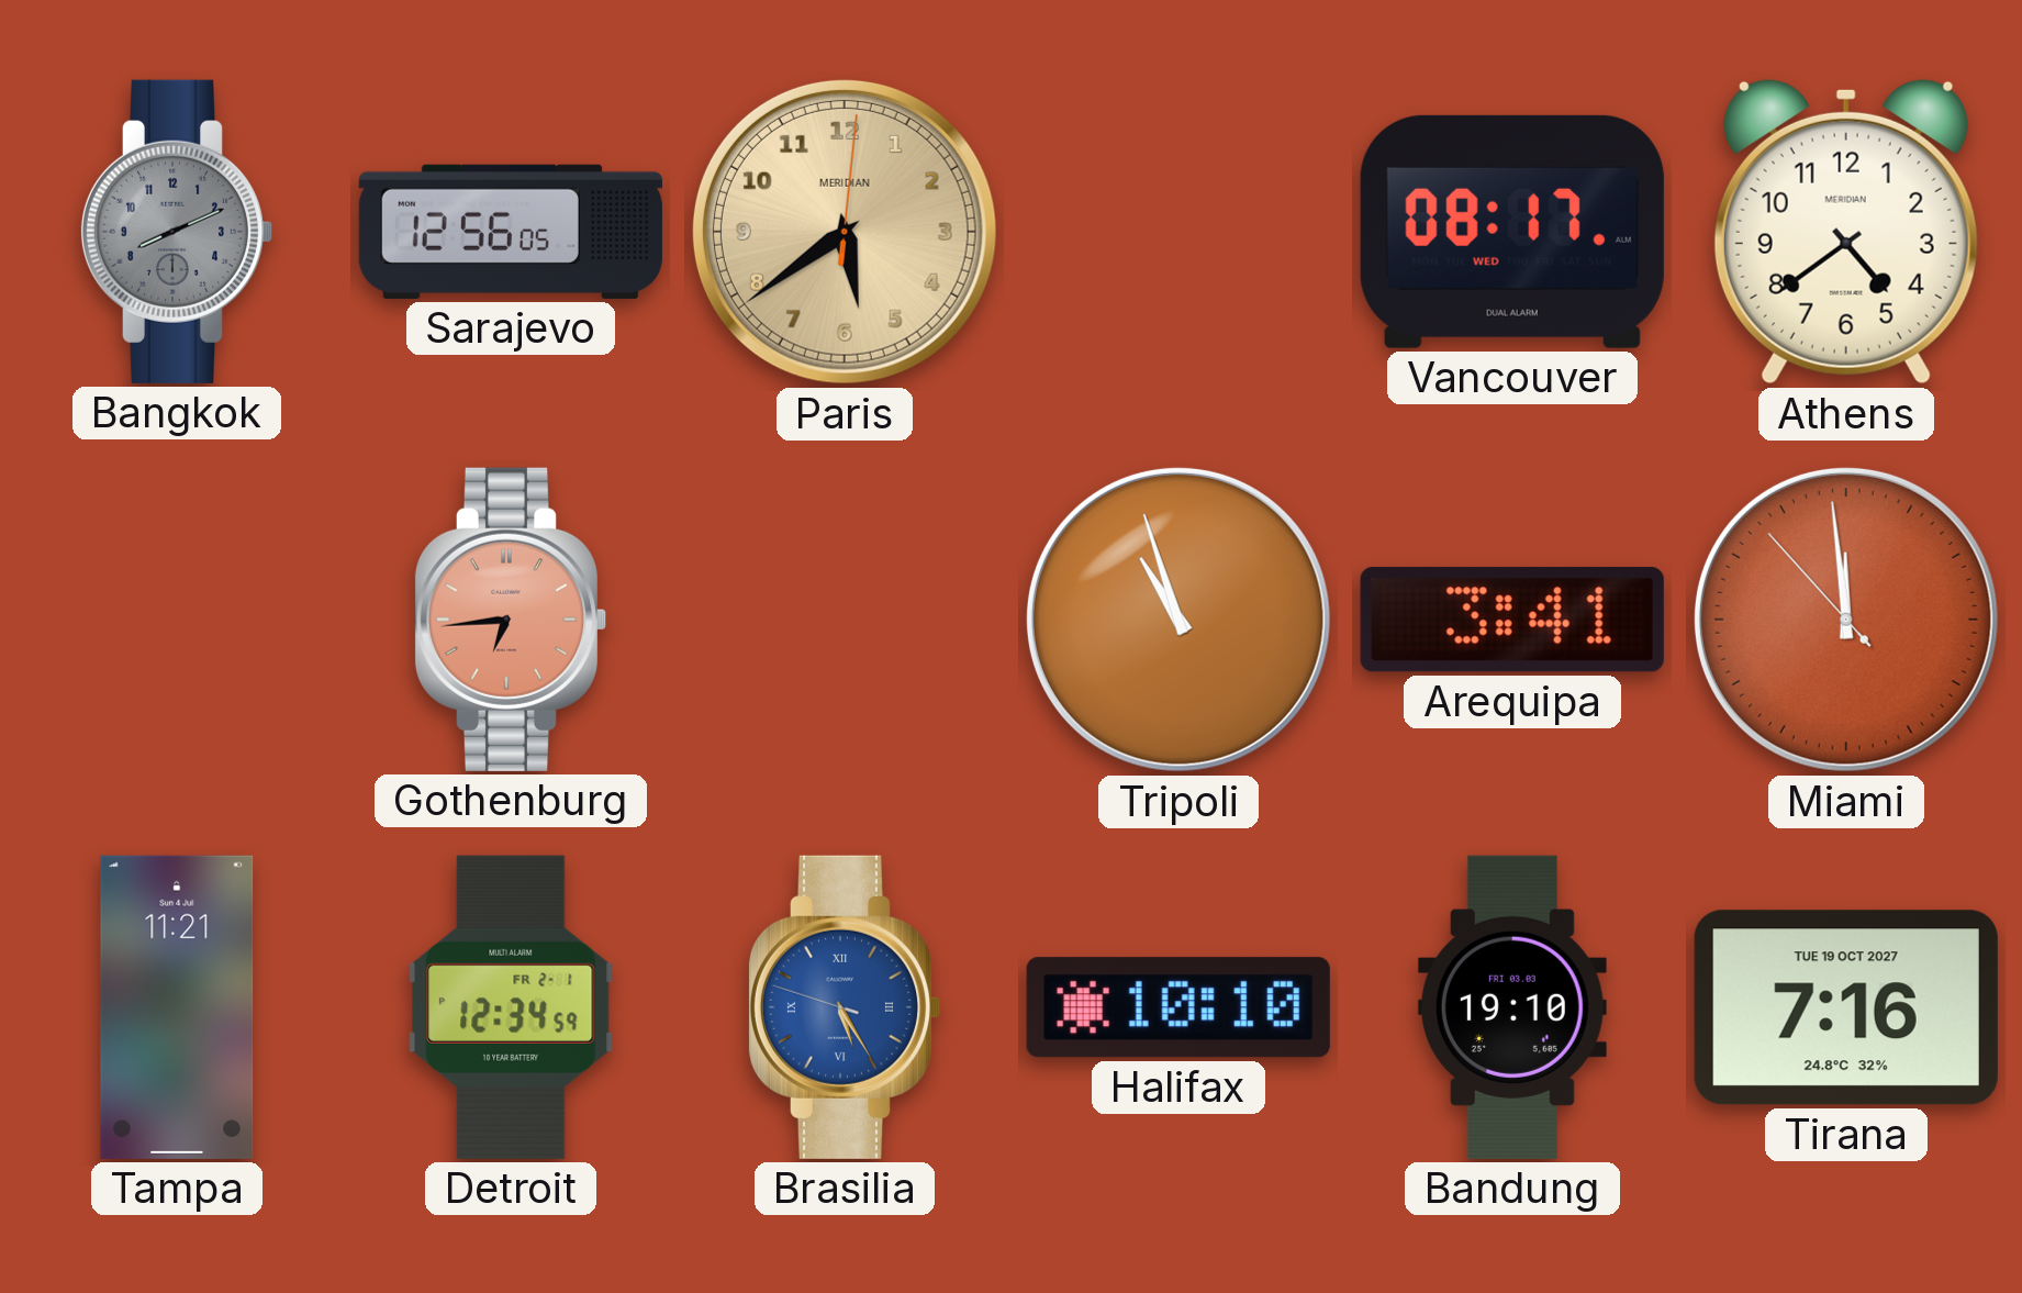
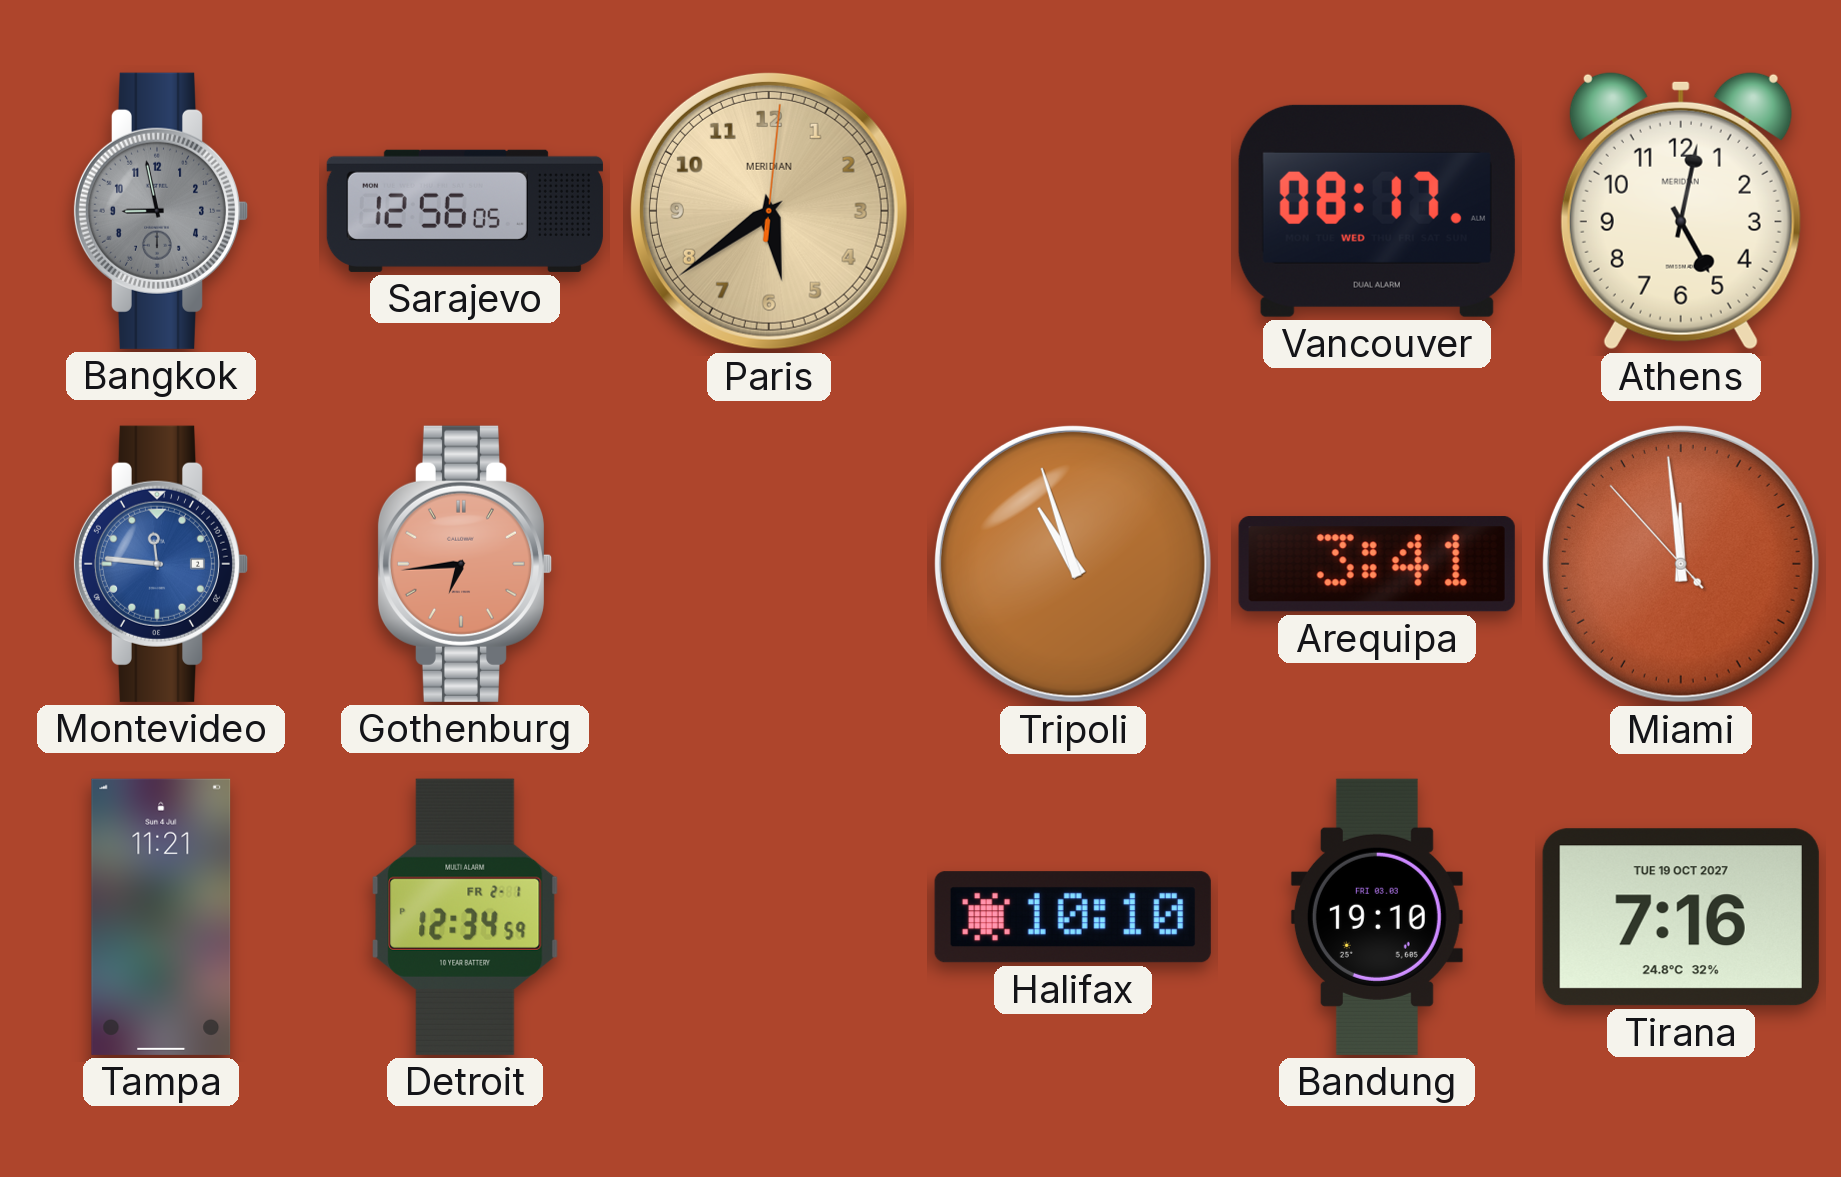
Bangkok: 8:11 -> 8:58 (161, 211)
Athens: 4:39 -> 5:02 (1681, 211)
Montevideo: none -> 11:46 (161, 564)
Brasilia: 5:24 -> none (845, 1007)
